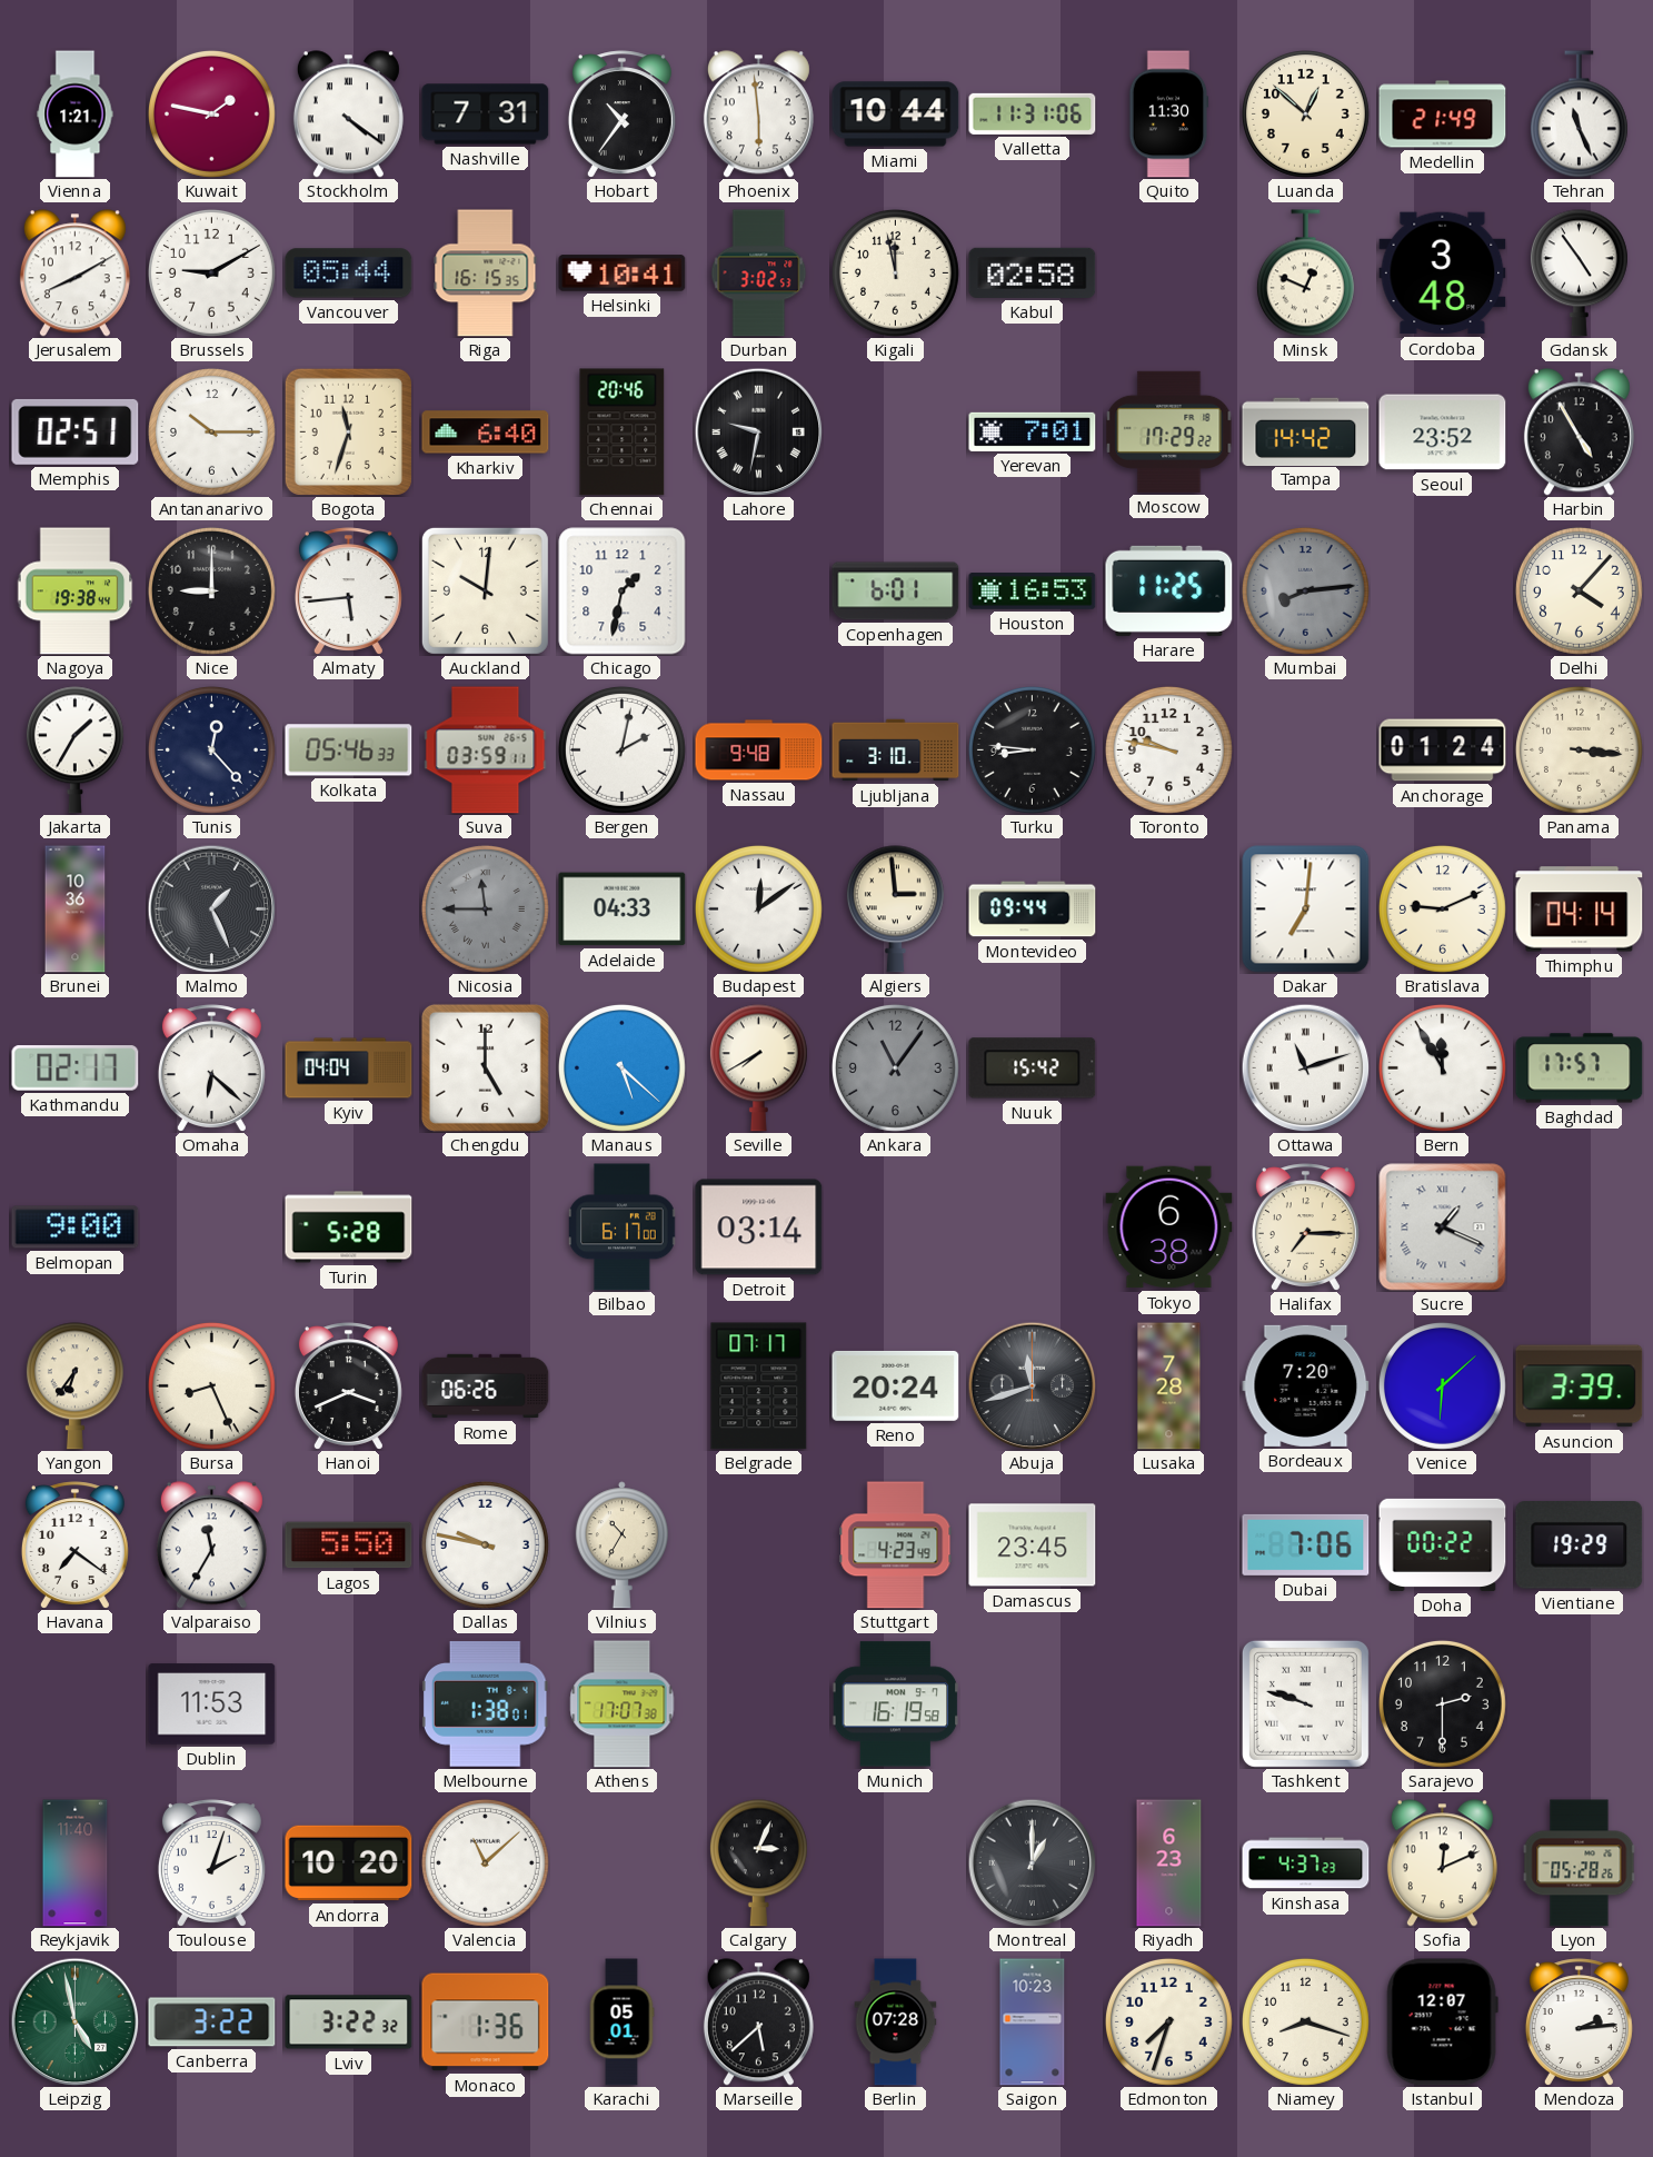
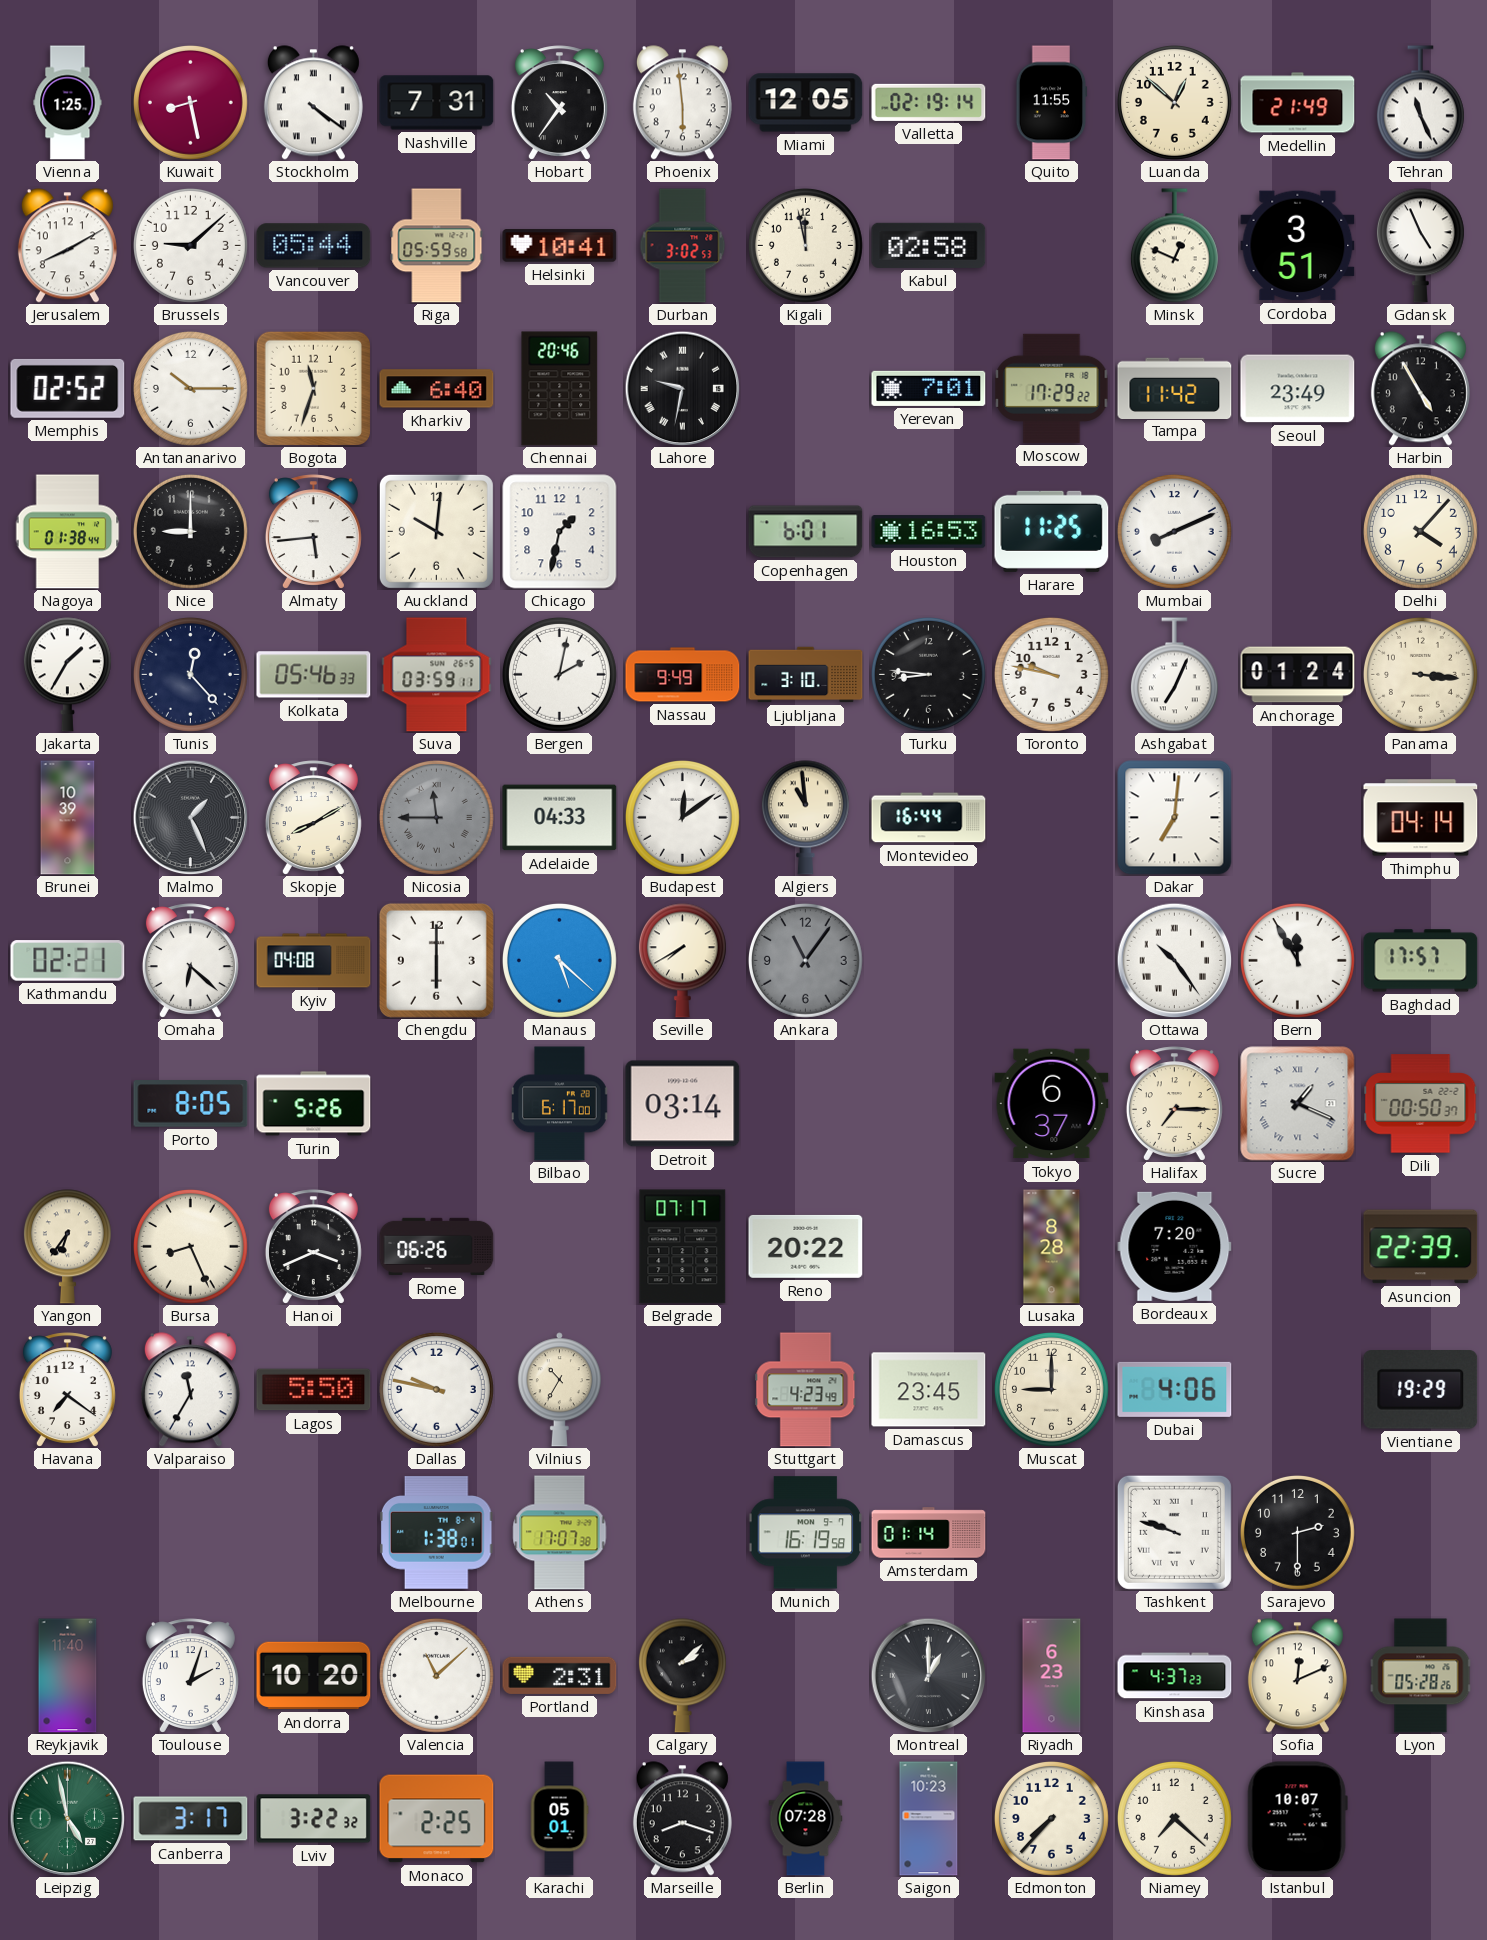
Vienna: 1:21 -> 1:25 (68, 103)
Kuwait: 1:47 -> 8:28 (190, 102)
Miami: 10:44 -> 12:05 (806, 103)
Valletta: 11:31 -> 02:19 (929, 102)
Quito: 11:30 -> 11:55 (1052, 103)
Brussels: 9:10 -> 9:08 (190, 245)
Riga: 16:15 -> 05:59 (437, 246)
Cordoba: 3:48 -> 3:51 (1298, 246)
Gdansk: 4:54 -> 4:56 (1420, 246)
Memphis: 02:51 -> 02:52 (68, 388)
Tampa: 14:42 -> 11:42 (1175, 388)
Seoul: 23:52 -> 23:49 (1298, 389)
Nagoya: 19:38 -> 01:38 (68, 532)
Mumbai: 8:14 -> 8:11 (1174, 531)
Mumbai dial: grey -> white (1174, 531)
Nassau: 9:48 -> 9:49 (683, 675)
Ashgabat: none -> 7:04 (1174, 675)
Brunei: 10:36 -> 10:39 (68, 818)
Skopje: none -> 8:10 (313, 818)
Algiers: 2:59 -> 10:59 (805, 818)
Montevideo: 09:44 -> 16:44 (929, 818)
Bratislava: 9:11 -> none (1442, 908)
Kathmandu: 02:17 -> 02:21 (68, 961)
Kyiv: 04:04 -> 04:08 (314, 961)
Chengdu: 5:00 -> 6:00 (436, 960)
Nuuk: 15:42 -> none (1033, 1068)
Ottawa: 11:12 -> 10:24 (1174, 960)
Belmopan: 9:00 -> none (76, 1227)
Porto: none -> 8:05 (191, 1104)
Turin: 5:28 -> 5:26 (314, 1104)
Tokyo: 6:38 -> 6:37 (1052, 1104)
Dili: none -> 00:50 (1421, 1104)
Reno: 20:24 -> 20:22 (806, 1246)
Abuja: 11:42 -> none (1032, 1385)
Lusaka: 7:28 -> 8:28 (1052, 1247)
Venice: 6:08 -> none (1442, 1385)
Asuncion: 3:39 -> 22:39 (1421, 1247)
Muscat: none -> 9:00 (1051, 1389)
Dubai: 7:06 -> 4:06 (1175, 1389)
Doha: 00:22 -> none (1443, 1544)
Dublin: 11:53 -> none (212, 1704)
Amsterdam: none -> 01:14 (929, 1533)
Portland: none -> 2:31 (560, 1675)
Calgary: 3:04 -> 2:08 (682, 1676)
Canberra: 3:22 -> 3:17 (191, 1819)
Monaco: 1:36 -> 2:25 (437, 1819)
Marseille: 5:38 -> 8:18 (682, 1819)
Edmonton: 7:33 -> 7:37 (1051, 1818)
Niamey: 8:18 -> 7:22 (1174, 1818)
Istanbul: 12:07 -> 10:07 (1297, 1819)
Mendoza: 2:14 -> none (1579, 2022)
